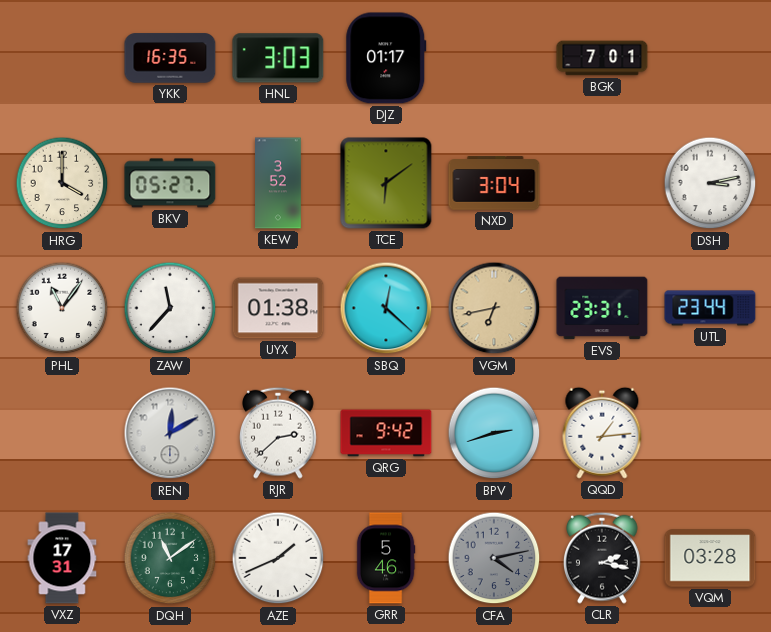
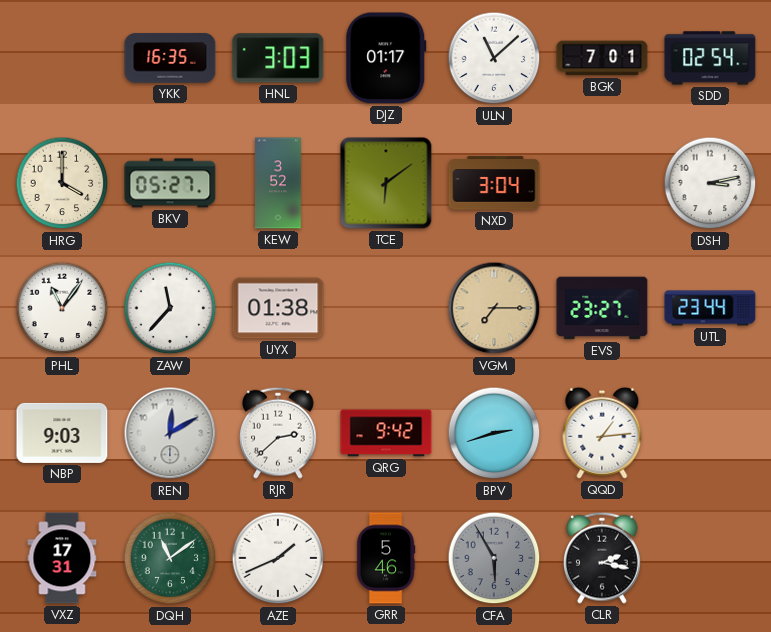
ULN: none -> 11:08 (494, 58)
SDD: none -> 02:54 (710, 58)
SBQ: 12:22 -> none (386, 308)
VGM: 6:43 -> 7:15 (494, 308)
EVS: 23:31 -> 23:27 (602, 308)
NBP: none -> 9:03 (62, 433)
CFA: 4:13 -> 5:55 (494, 558)
VQM: 03:28 -> none (710, 558)
